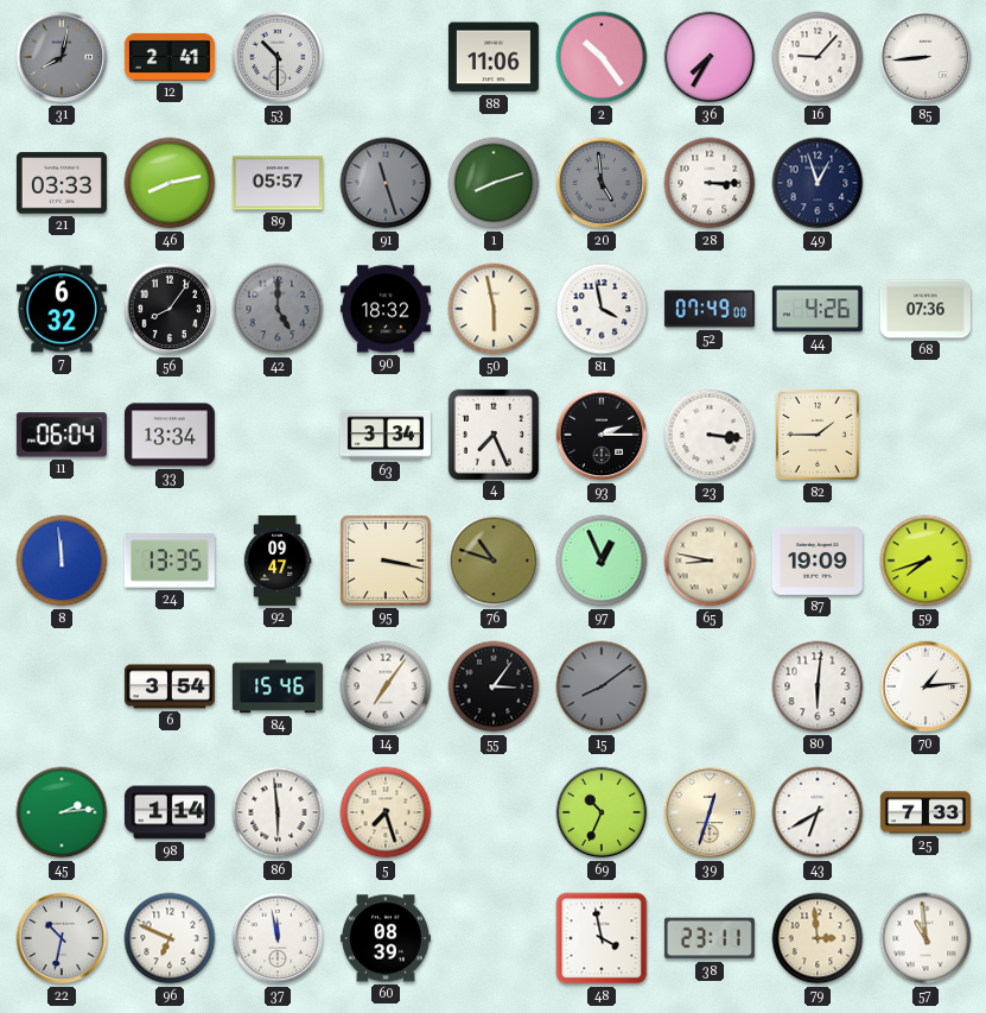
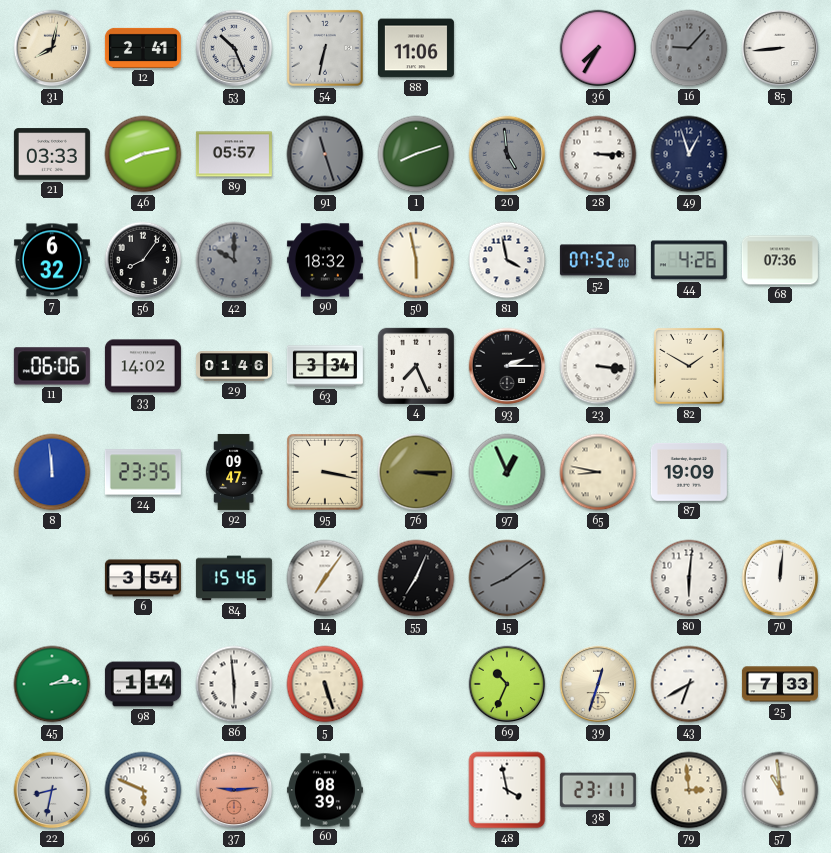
31 dial: grey -> cream (52, 48)
53: 10:30 -> 10:26 (234, 48)
54: none -> 6:32 (325, 48)
2: 10:24 -> none (602, 57)
16 dial: white -> grey (689, 48)
42: 5:00 -> 10:00 (234, 260)
52: 07:49 -> 07:52 (598, 260)
11: 06:04 -> 06:06 (52, 366)
33: 13:34 -> 14:02 (143, 366)
29: none -> 01:46 (234, 367)
82: 1:45 -> 1:50 (689, 366)
24: 13:35 -> 23:35 (143, 472)
76: 10:48 -> 3:15 (416, 472)
59: 7:42 -> none (925, 561)
55: 3:06 -> 7:04 (416, 578)
70: 1:14 -> 12:01 (780, 578)
5: 7:27 -> 5:27 (325, 684)
22: 10:32 -> 8:32 (52, 790)
96: 6:49 -> 5:49 (143, 790)
37: 11:58 -> 9:14 (234, 790)
37 dial: white -> salmon (234, 790)
